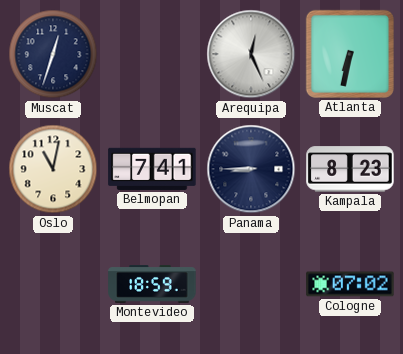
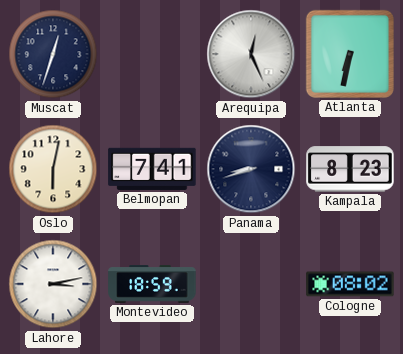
Oslo: 11:02 -> 6:02 (53, 169)
Panama: 8:45 -> 8:42 (251, 169)
Lahore: none -> 3:13 (53, 284)
Cologne: 07:02 -> 08:02 (350, 284)
